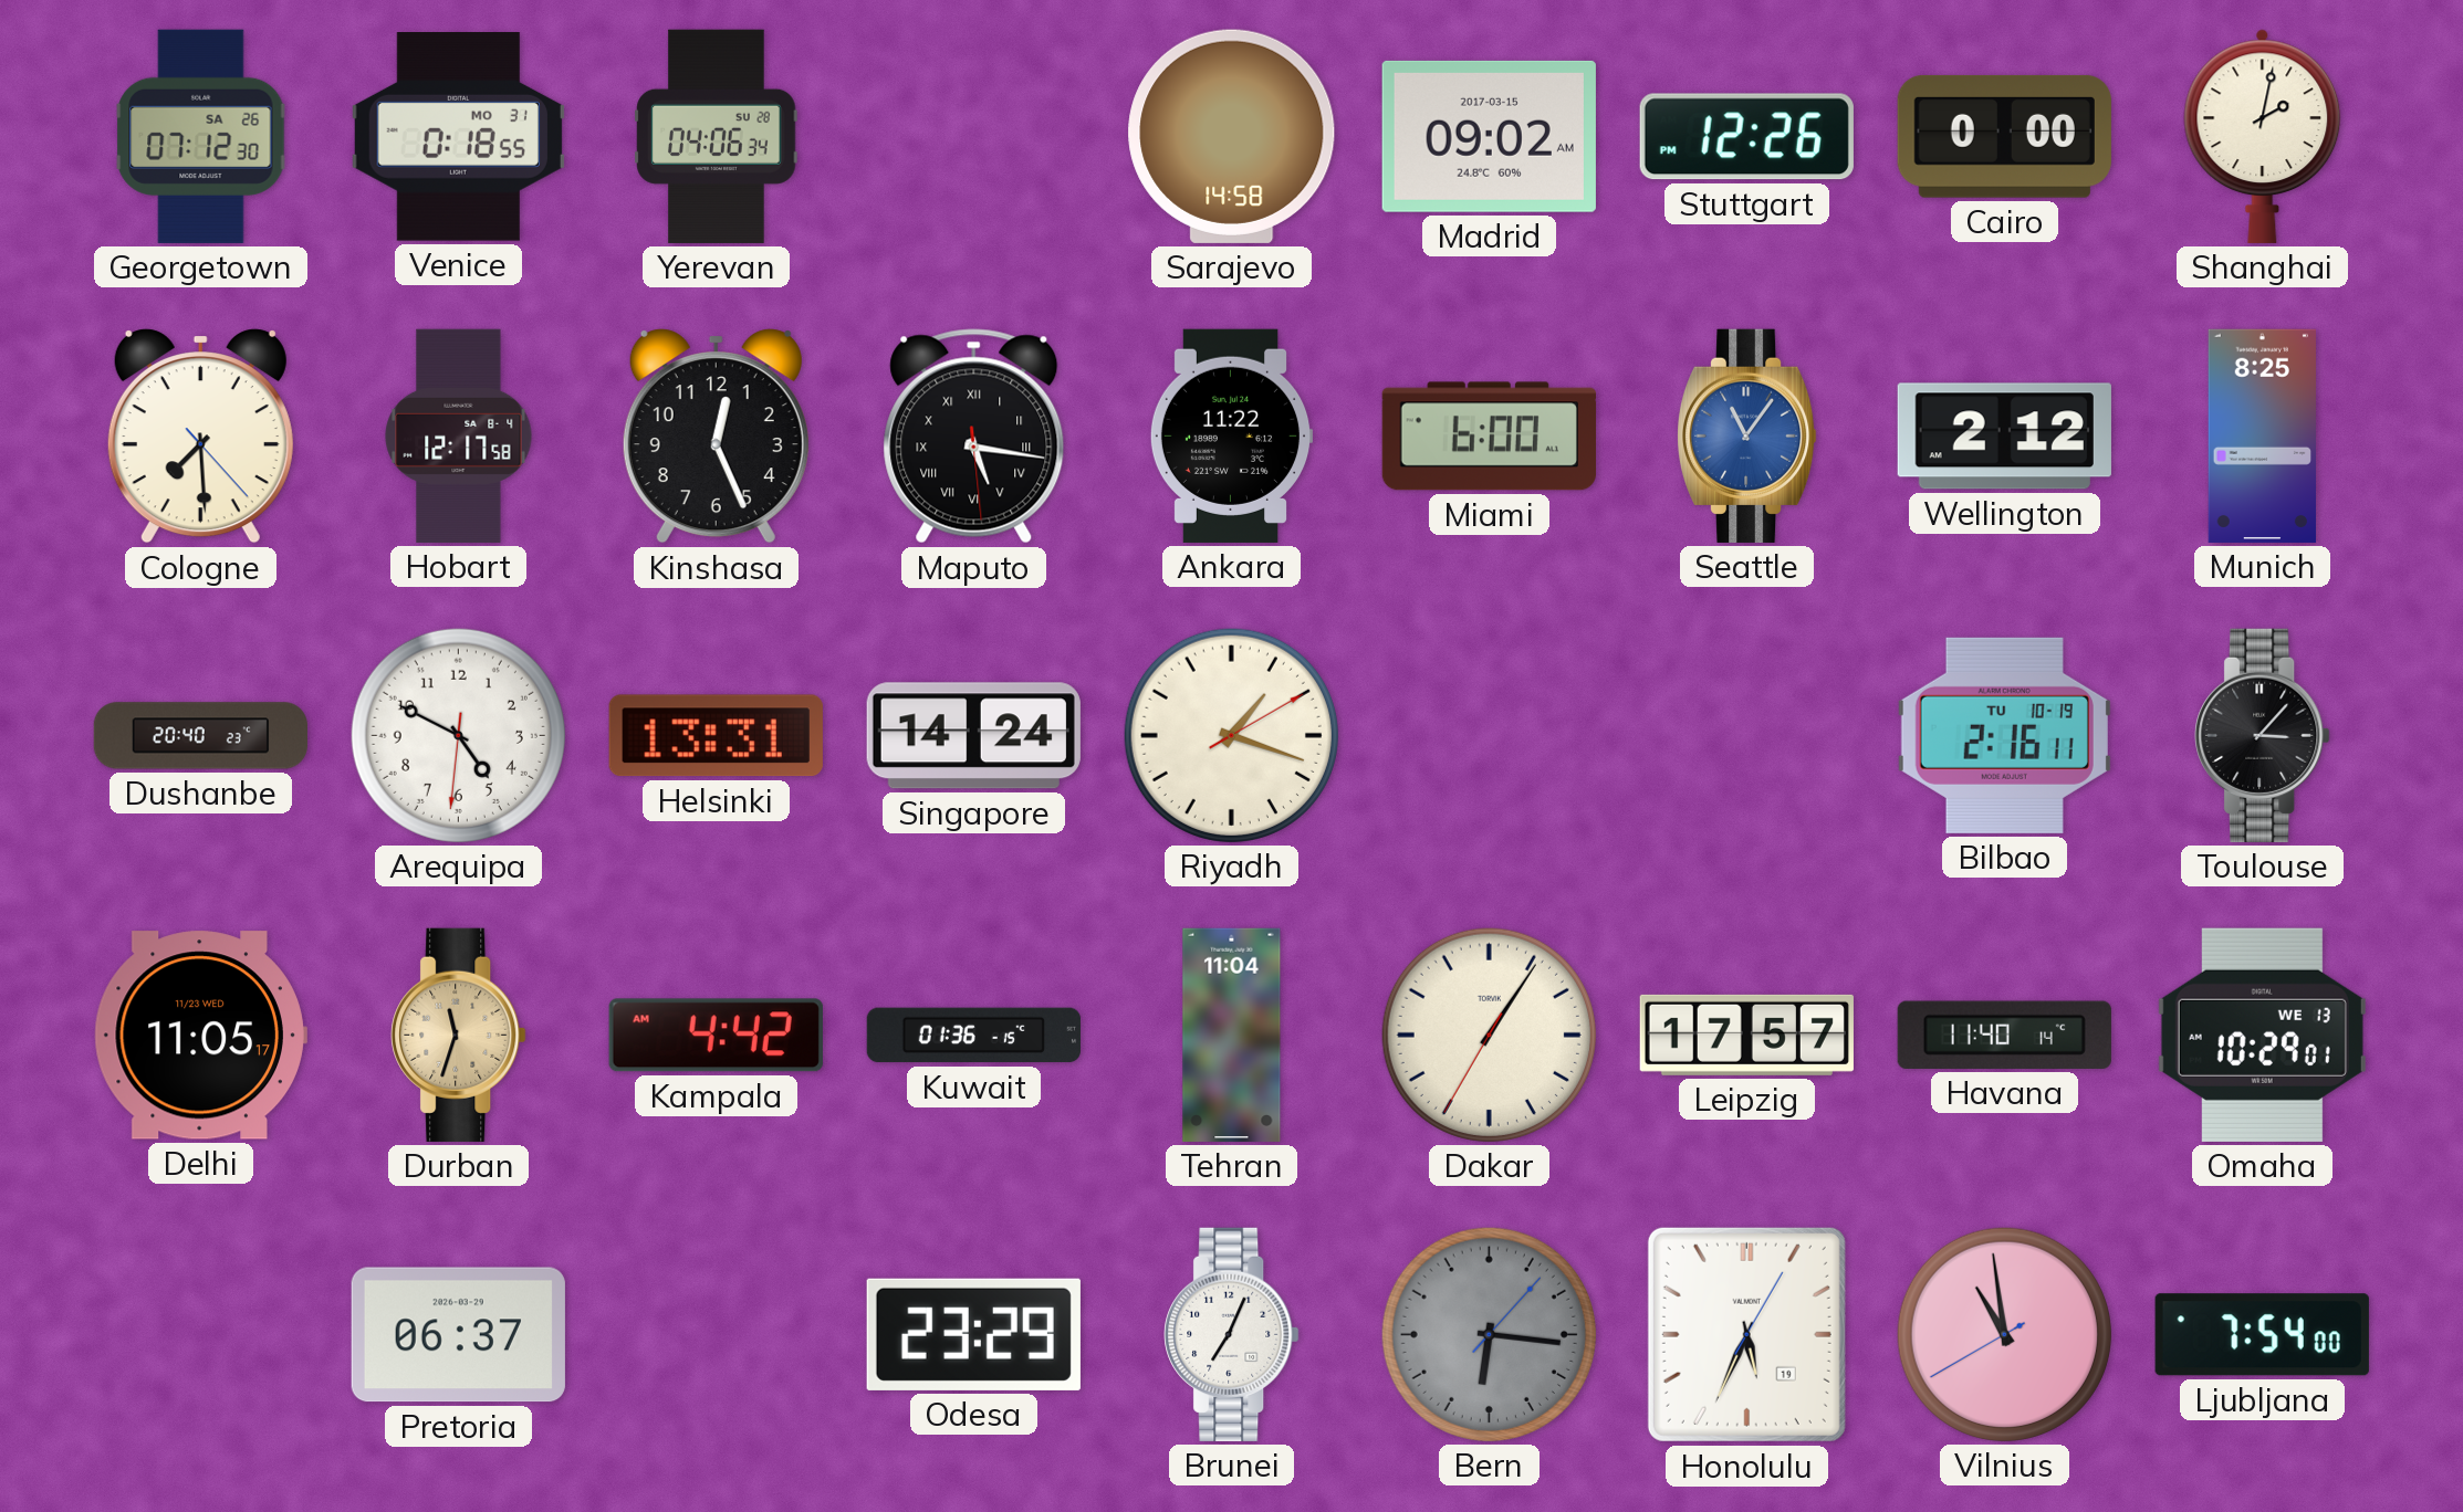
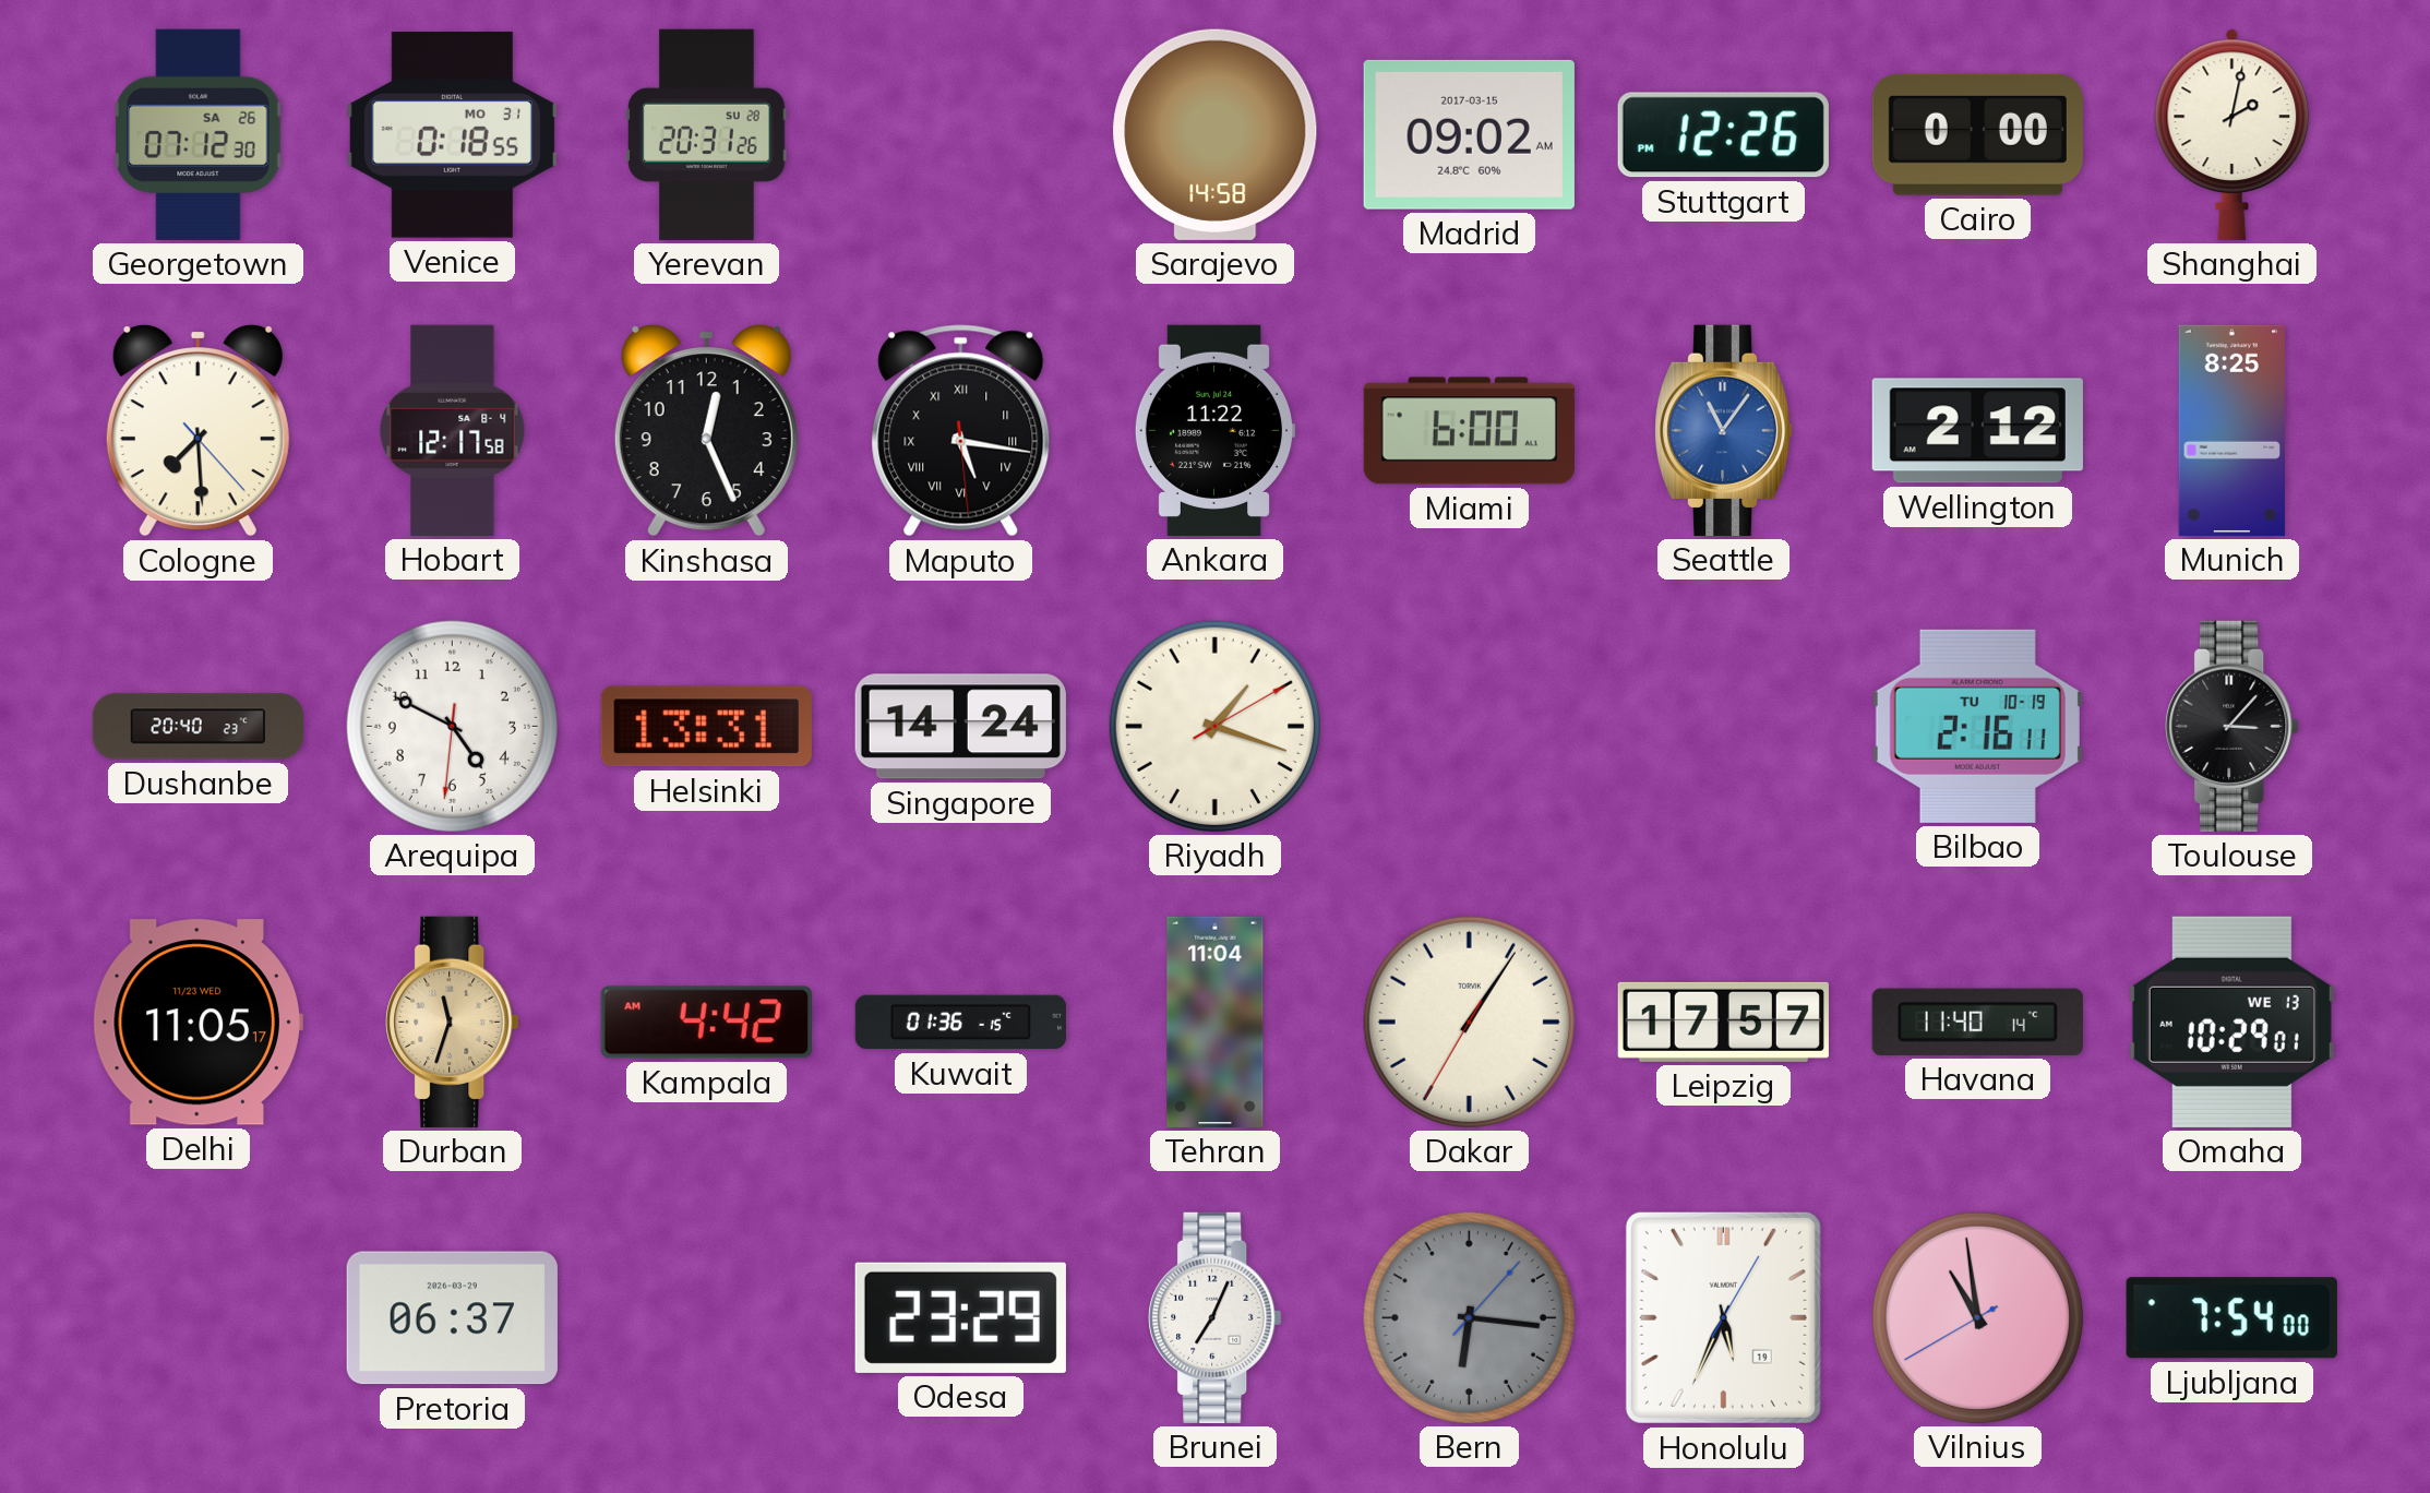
Yerevan: 04:06 -> 20:31 (707, 134)
